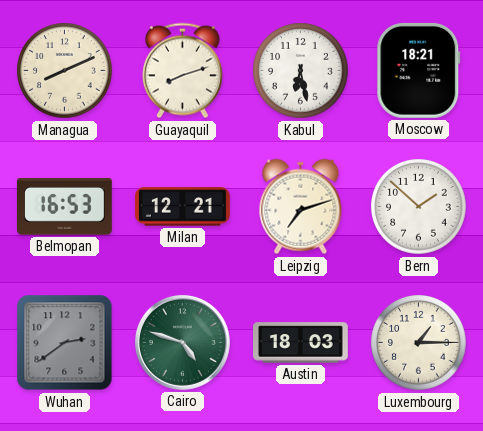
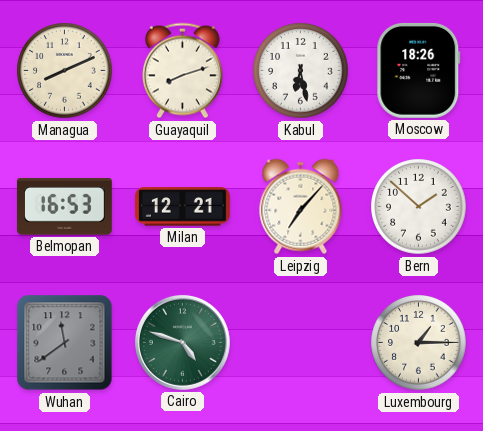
Moscow: 18:21 -> 18:26 (419, 70)
Leipzig: 7:12 -> 7:07 (301, 207)
Wuhan: 2:39 -> 11:39 (65, 343)
Austin: 18:03 -> none (301, 343)
